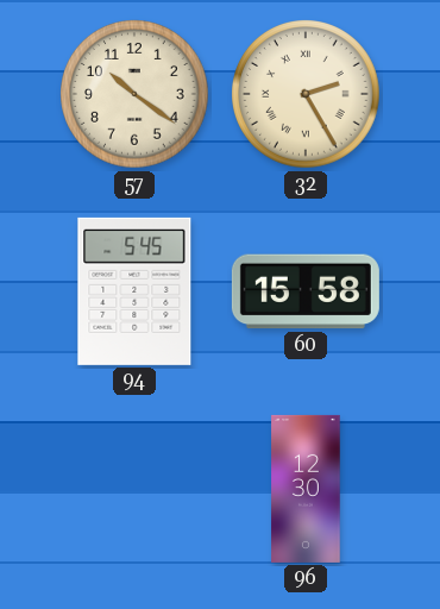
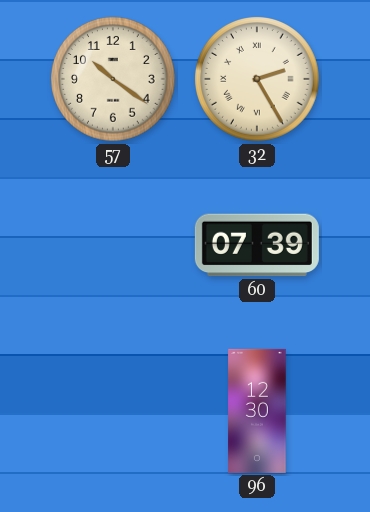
94: 5:45 -> none (134, 291)
60: 15:58 -> 07:39 (257, 245)
